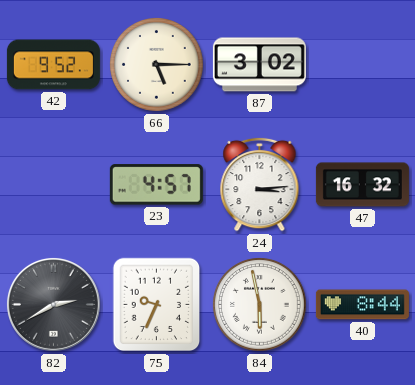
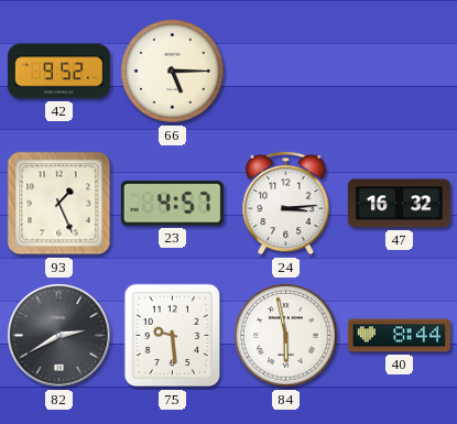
87: 3:02 -> none (259, 65)
93: none -> 1:26 (59, 204)
75: 9:34 -> 9:29 (173, 336)
